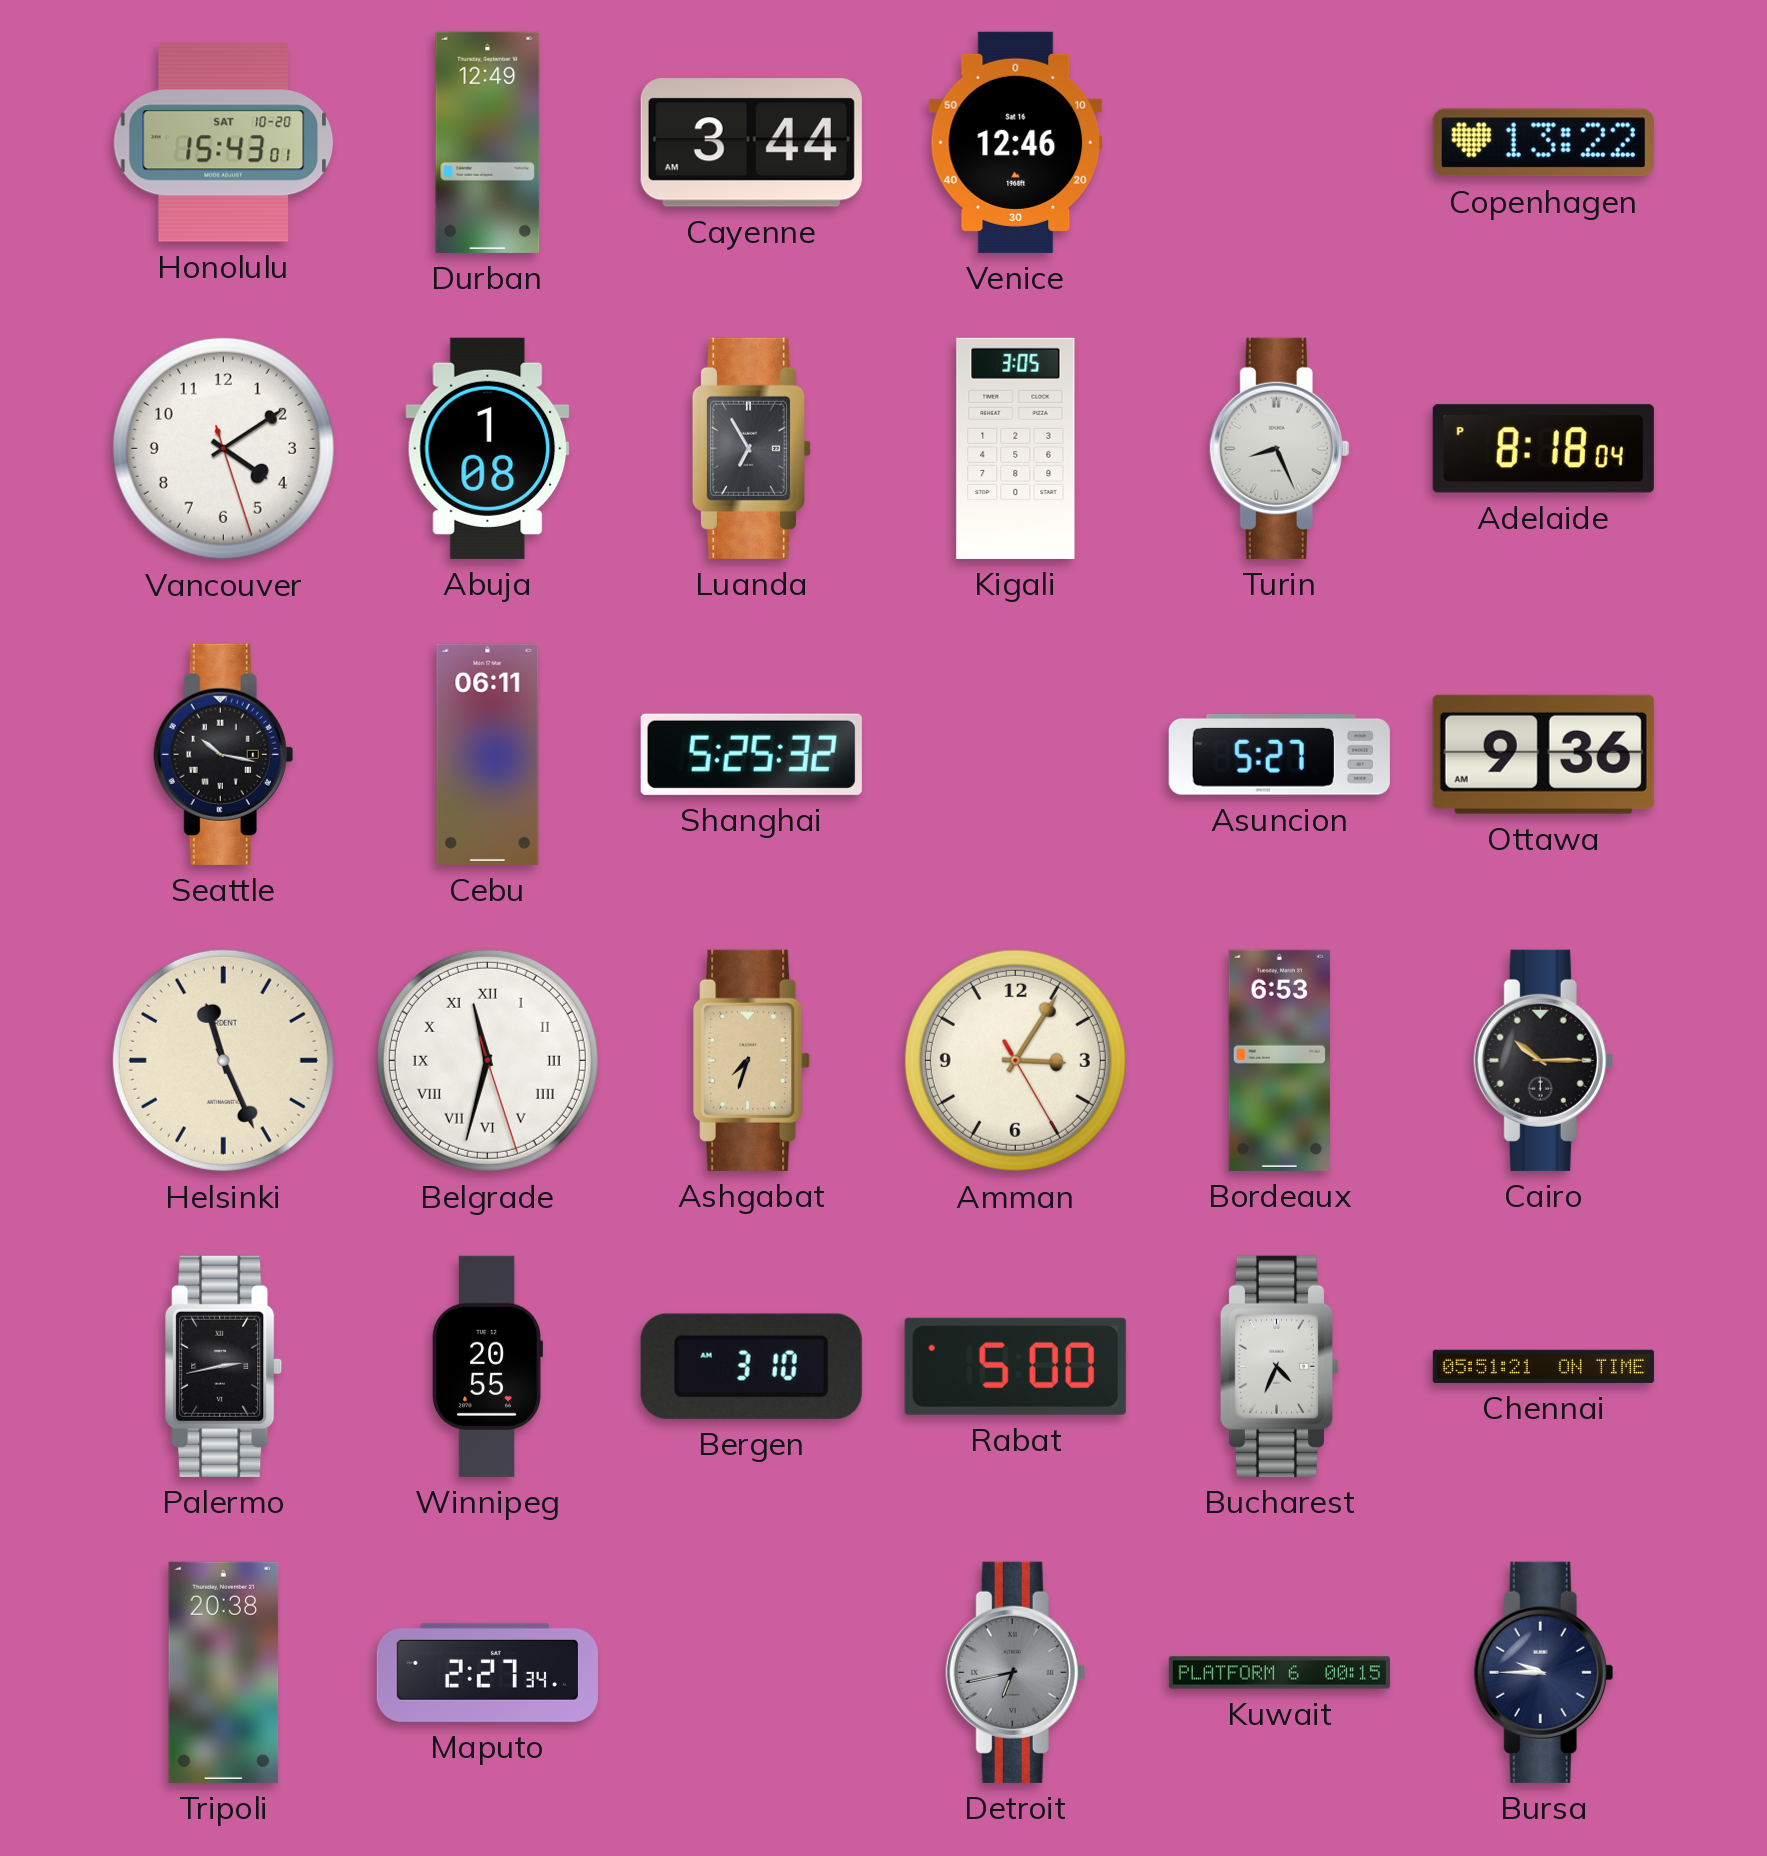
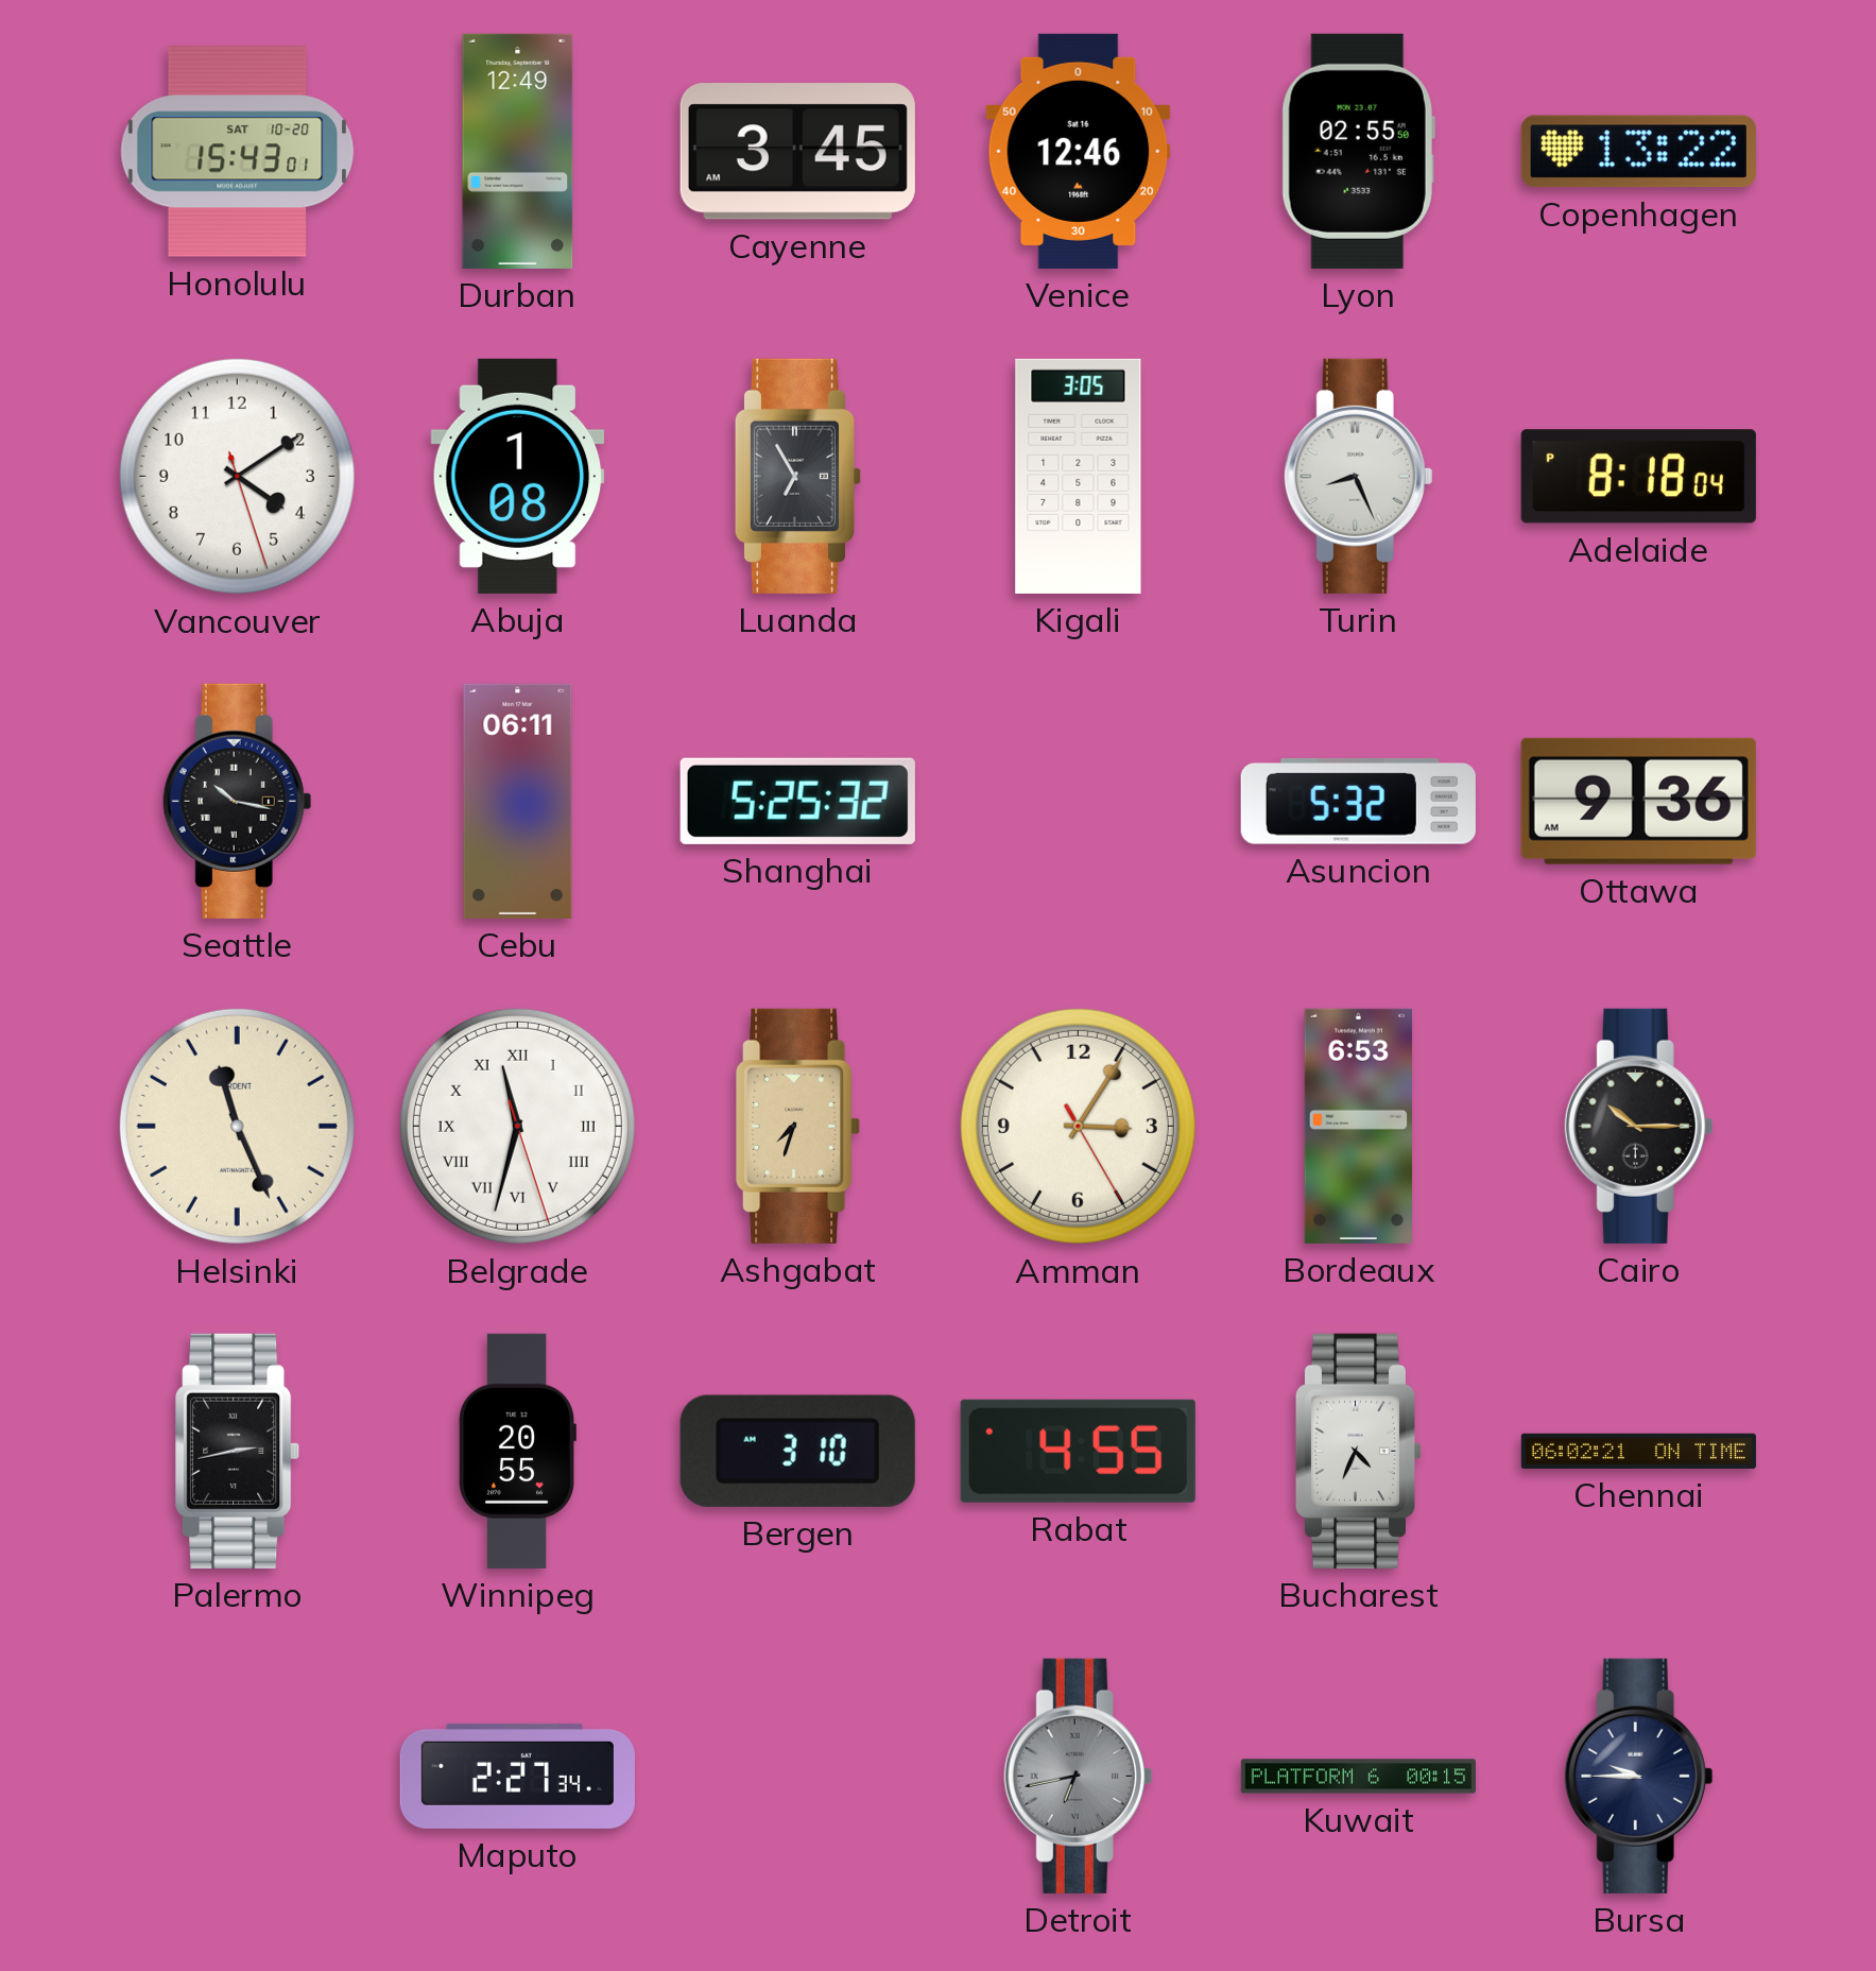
Cayenne: 3:44 -> 3:45 (797, 152)
Lyon: none -> 02:55 (1358, 151)
Asuncion: 5:27 -> 5:32 (1358, 801)
Rabat: 5:00 -> 4:55 (1078, 1451)
Chennai: 05:51 -> 06:02 (1638, 1451)
Tripoli: 20:38 -> none (224, 1672)
